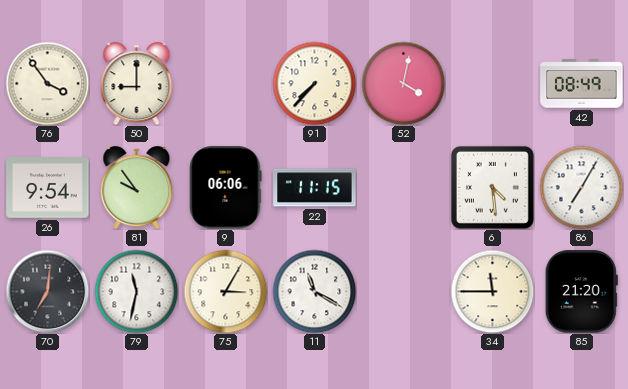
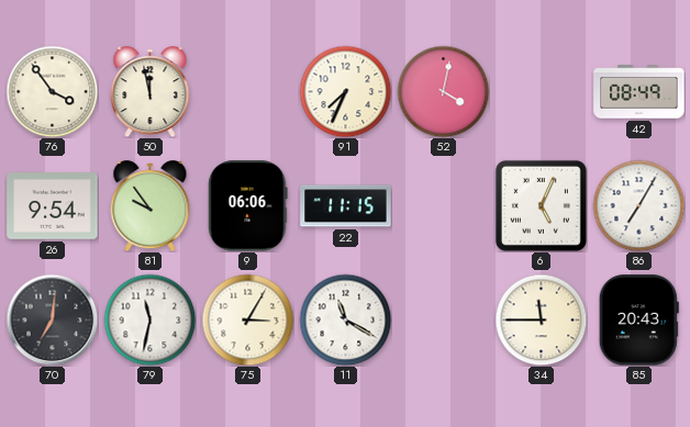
50: 9:00 -> 11:58 (151, 92)
91: 7:37 -> 7:34 (345, 91)
6: 4:29 -> 5:04 (541, 205)
85: 21:20 -> 20:43 (638, 321)
